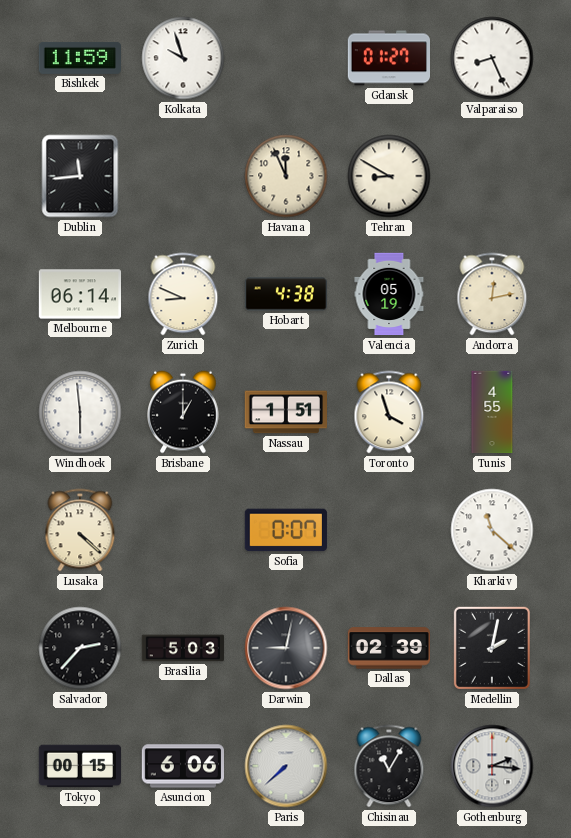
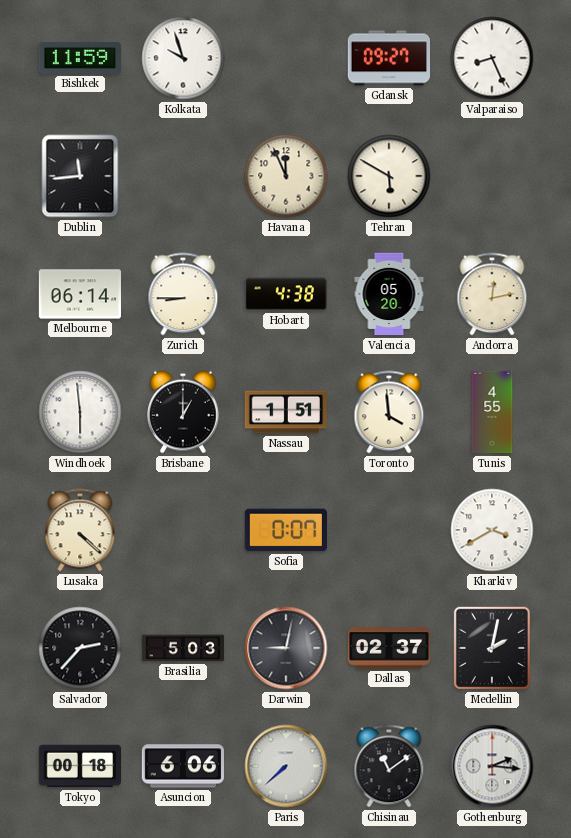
Gdansk: 01:27 -> 09:27 (388, 58)
Tehran: 8:50 -> 5:50 (389, 176)
Zurich: 8:49 -> 8:45 (183, 294)
Valencia: 05:19 -> 05:20 (389, 294)
Toronto: 3:57 -> 3:59 (389, 412)
Kharkiv: 11:22 -> 3:40 (492, 530)
Dallas: 02:39 -> 02:37 (388, 648)
Tokyo: 00:15 -> 00:18 (80, 766)
Chisinau: 11:05 -> 11:09 (389, 766)
